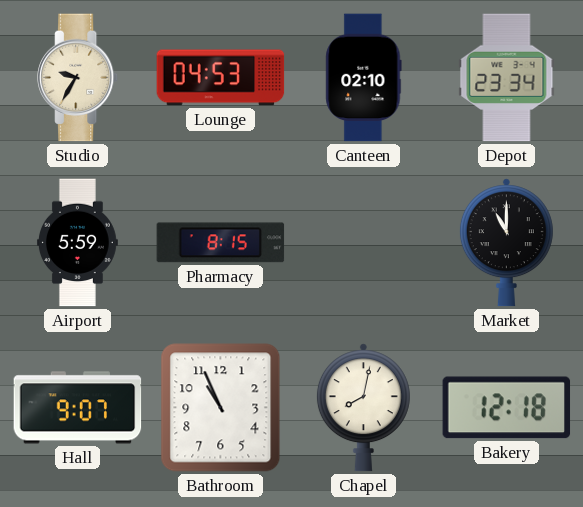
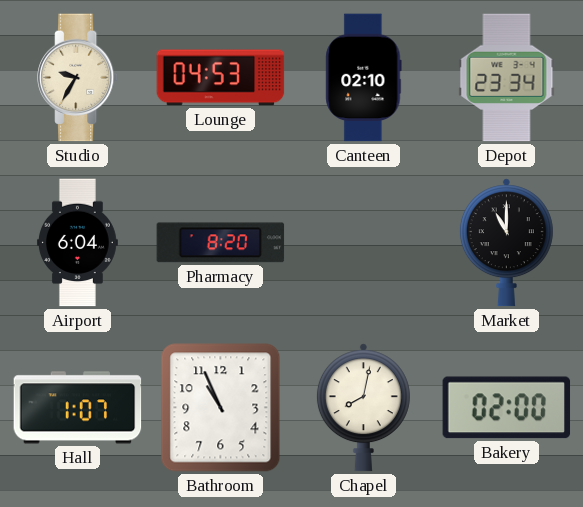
Airport: 5:59 -> 6:04 (77, 243)
Pharmacy: 8:15 -> 8:20 (221, 243)
Hall: 9:07 -> 1:07 (78, 408)
Bakery: 12:18 -> 02:00 (507, 408)
